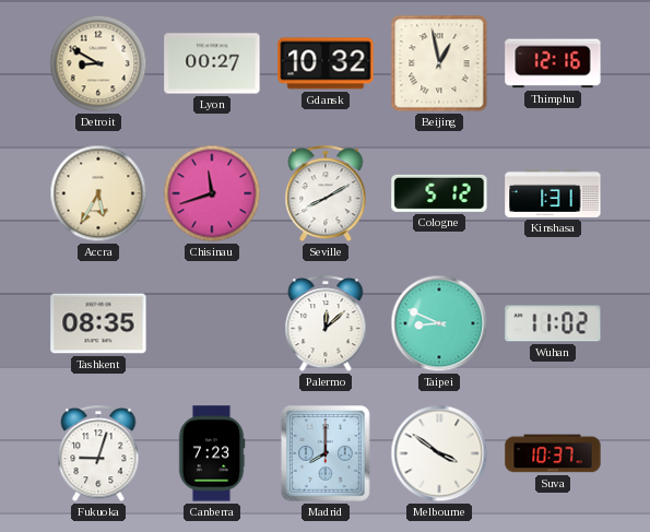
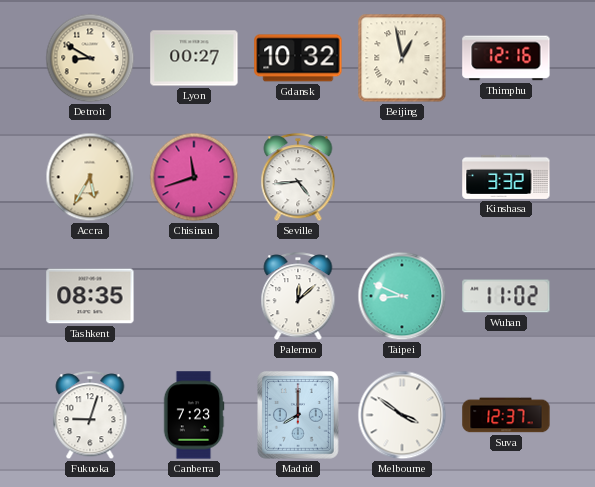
Seville: 8:10 -> 4:44 (298, 178)
Cologne: 5:12 -> none (439, 193)
Kinshasa: 1:31 -> 3:32 (506, 177)
Suva: 10:37 -> 12:37 (506, 415)
